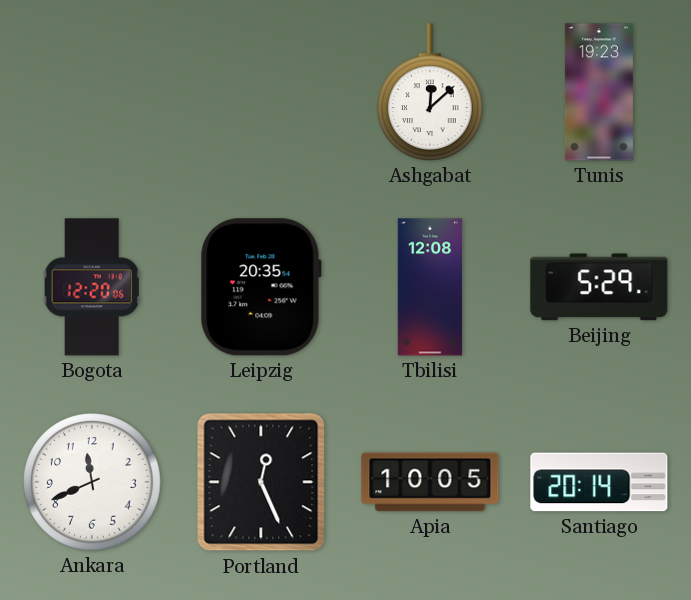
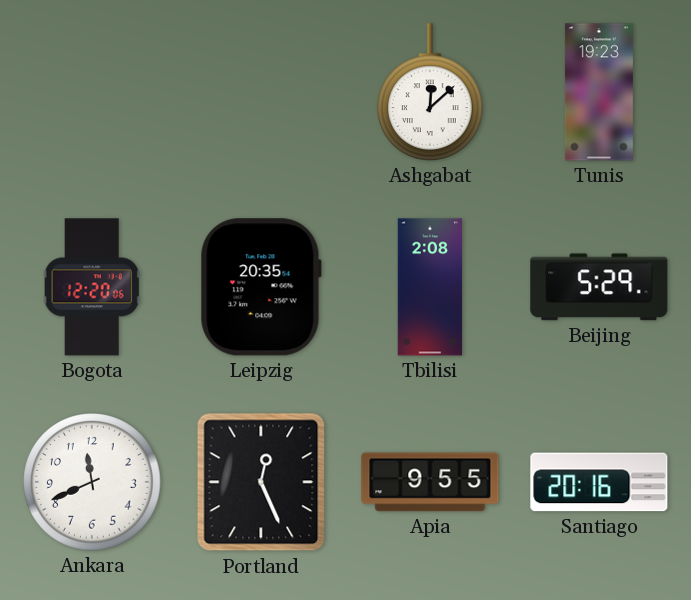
Tbilisi: 12:08 -> 2:08 (430, 287)
Apia: 10:05 -> 9:55 (430, 482)
Santiago: 20:14 -> 20:16 (599, 482)
